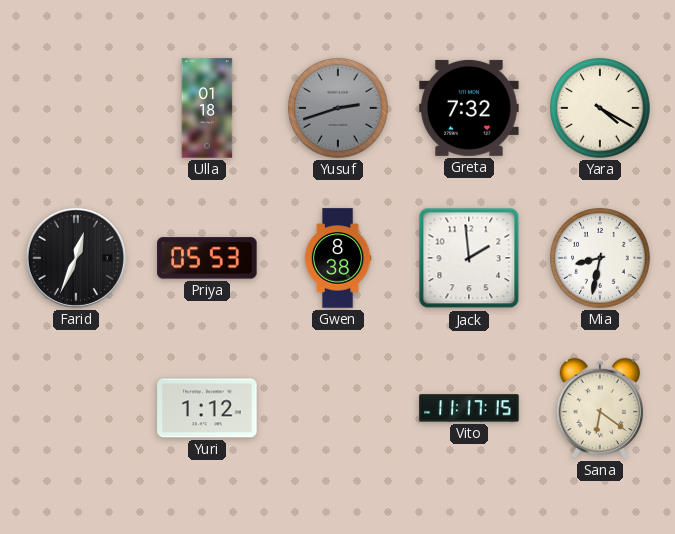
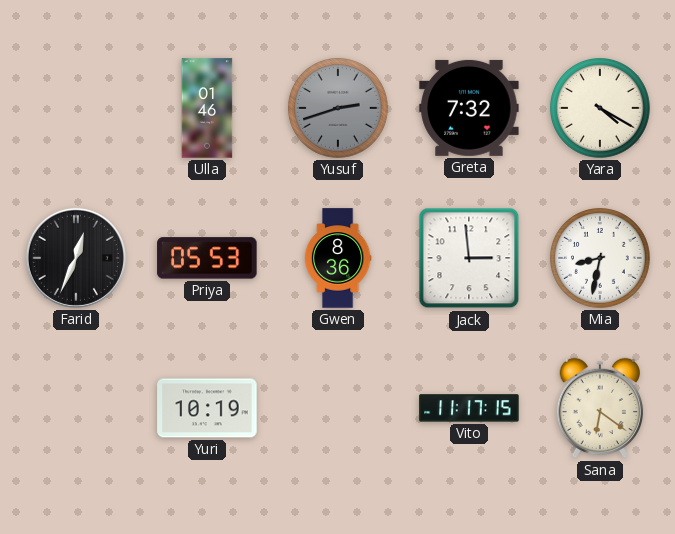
Ulla: 01:18 -> 01:46 (207, 108)
Gwen: 8:38 -> 8:36 (338, 258)
Jack: 1:59 -> 2:59 (469, 258)
Yuri: 1:12 -> 10:19 (207, 408)
